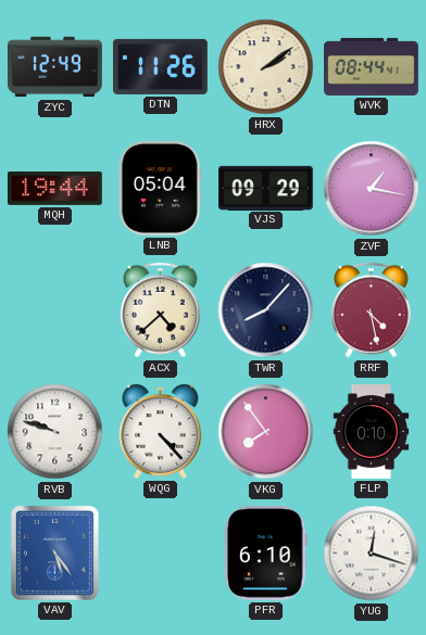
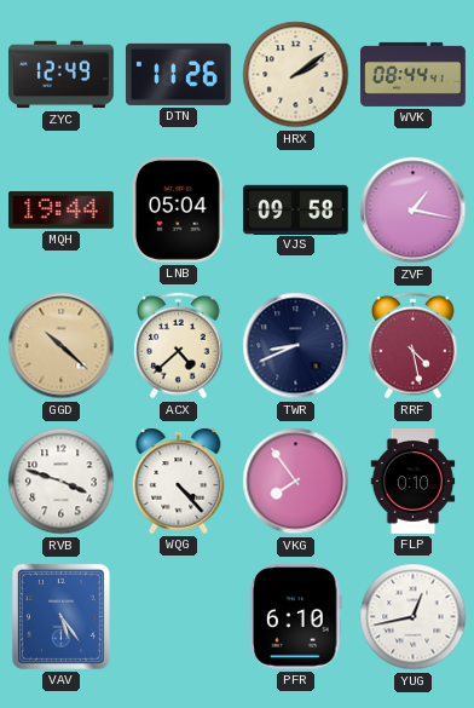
VJS: 09:29 -> 09:58 (295, 209)
GGD: none -> 10:22 (62, 346)
TWR: 8:07 -> 8:41 (296, 346)
RVB: 9:48 -> 3:48 (62, 482)
YUG: 12:18 -> 12:43 (414, 617)
